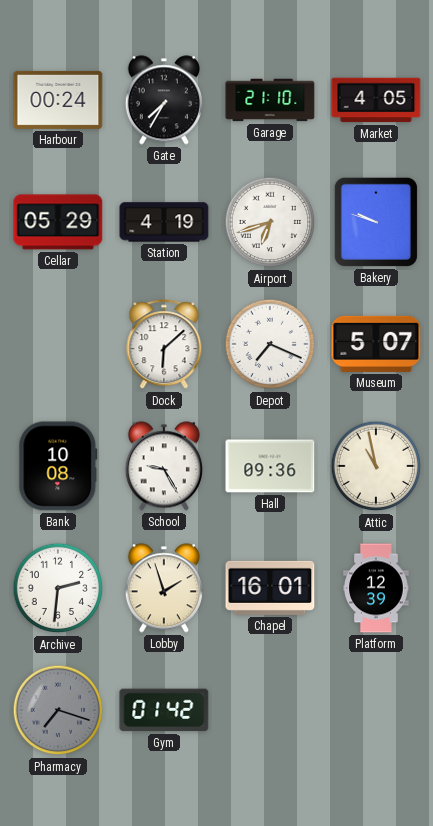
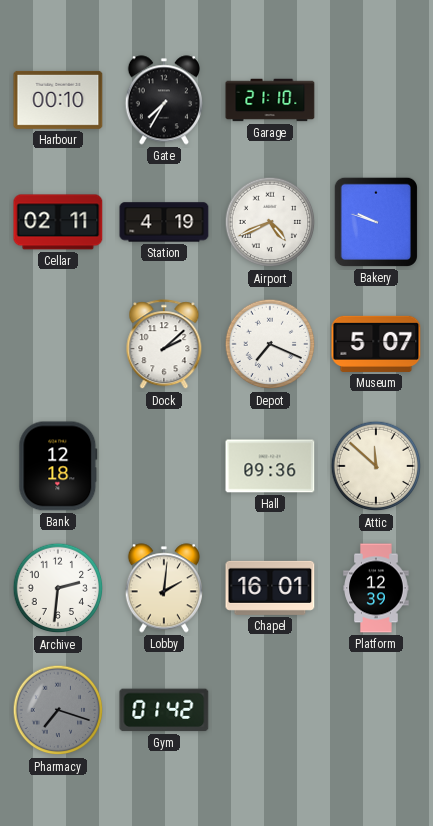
Harbour: 00:24 -> 00:10 (58, 100)
Market: 4:05 -> none (376, 100)
Cellar: 05:29 -> 02:11 (58, 222)
Airport: 6:42 -> 4:41 (270, 222)
Dock: 6:08 -> 2:08 (164, 345)
Bank: 10:08 -> 12:18 (58, 466)
School: 9:25 -> none (164, 466)
Attic: 10:58 -> 11:52 (376, 466)
Lobby: 1:57 -> 2:01 (164, 588)
